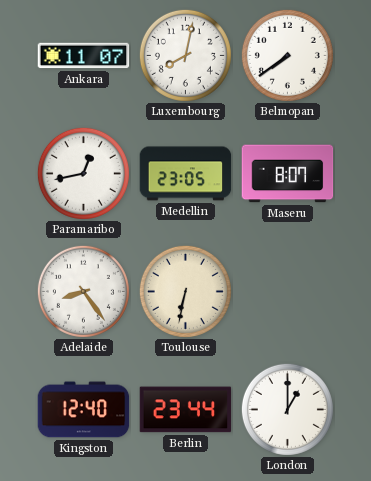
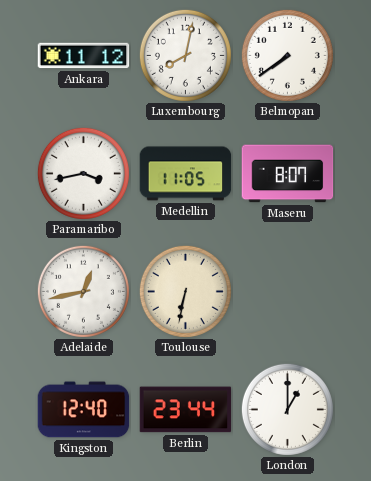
Ankara: 11:07 -> 11:12 (84, 56)
Paramaribo: 12:43 -> 3:43 (83, 173)
Medellin: 23:05 -> 11:05 (186, 174)
Adelaide: 8:24 -> 12:43 (83, 291)
